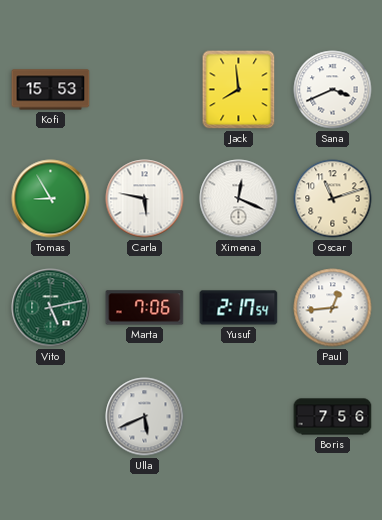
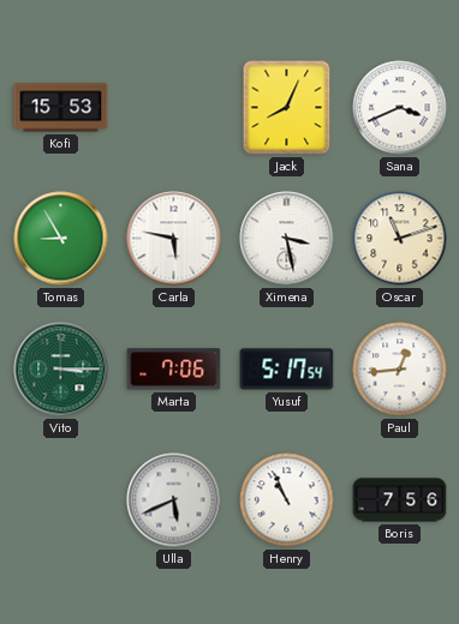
Jack: 7:59 -> 8:04 (287, 108)
Ximena: 12:19 -> 3:28 (287, 239)
Vito: 5:13 -> 3:15 (61, 370)
Yusuf: 2:17 -> 5:17 (287, 370)
Henry: none -> 10:56 (287, 500)
